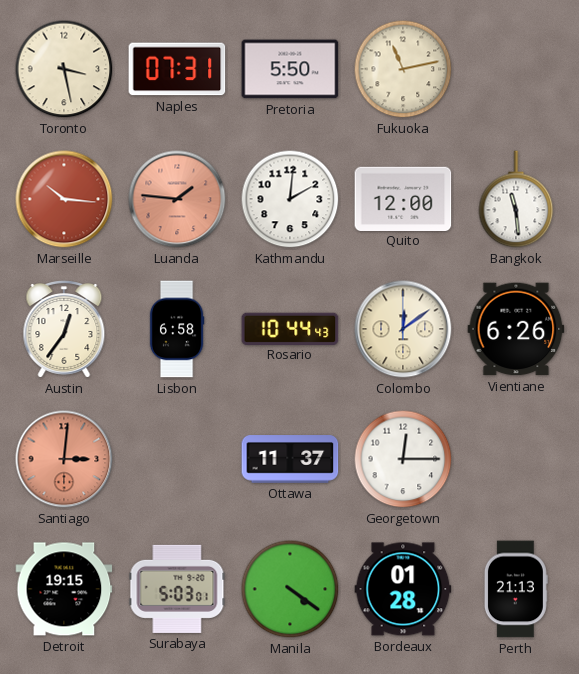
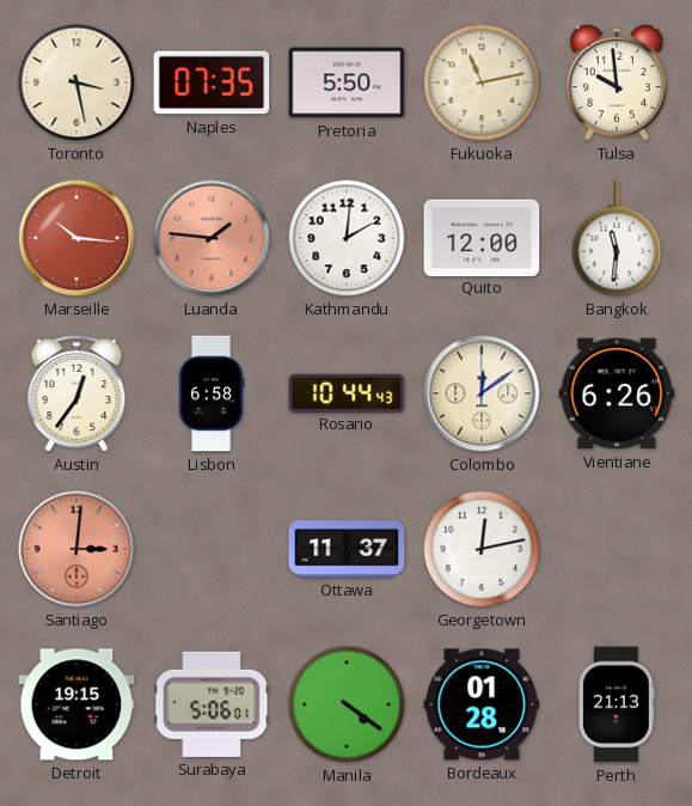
Naples: 07:31 -> 07:35 (212, 83)
Tulsa: none -> 9:59 (616, 83)
Bangkok: 11:29 -> 11:31 (617, 238)
Georgetown: 12:15 -> 12:13 (482, 549)
Surabaya: 5:03 -> 5:06 (212, 704)
